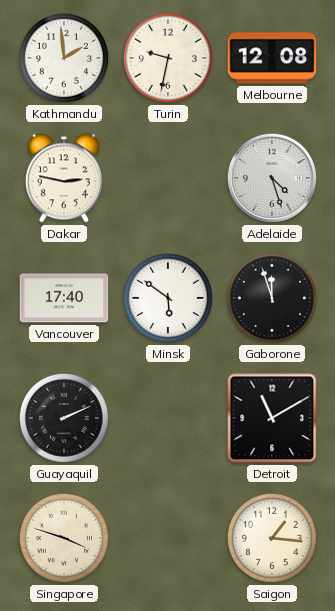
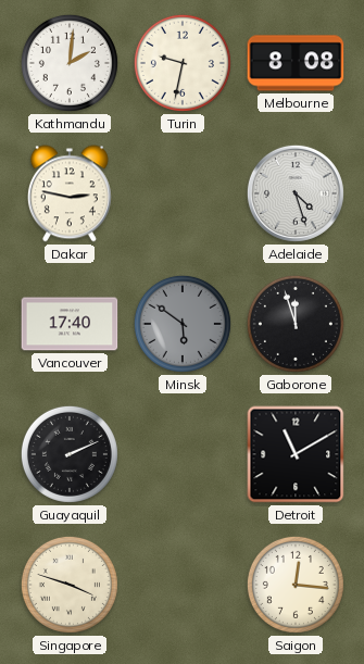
Kathmandu: 1:59 -> 2:01 (70, 63)
Melbourne: 12:08 -> 8:08 (296, 63)
Minsk dial: white -> grey (183, 324)
Saigon: 1:16 -> 12:16 (296, 585)
